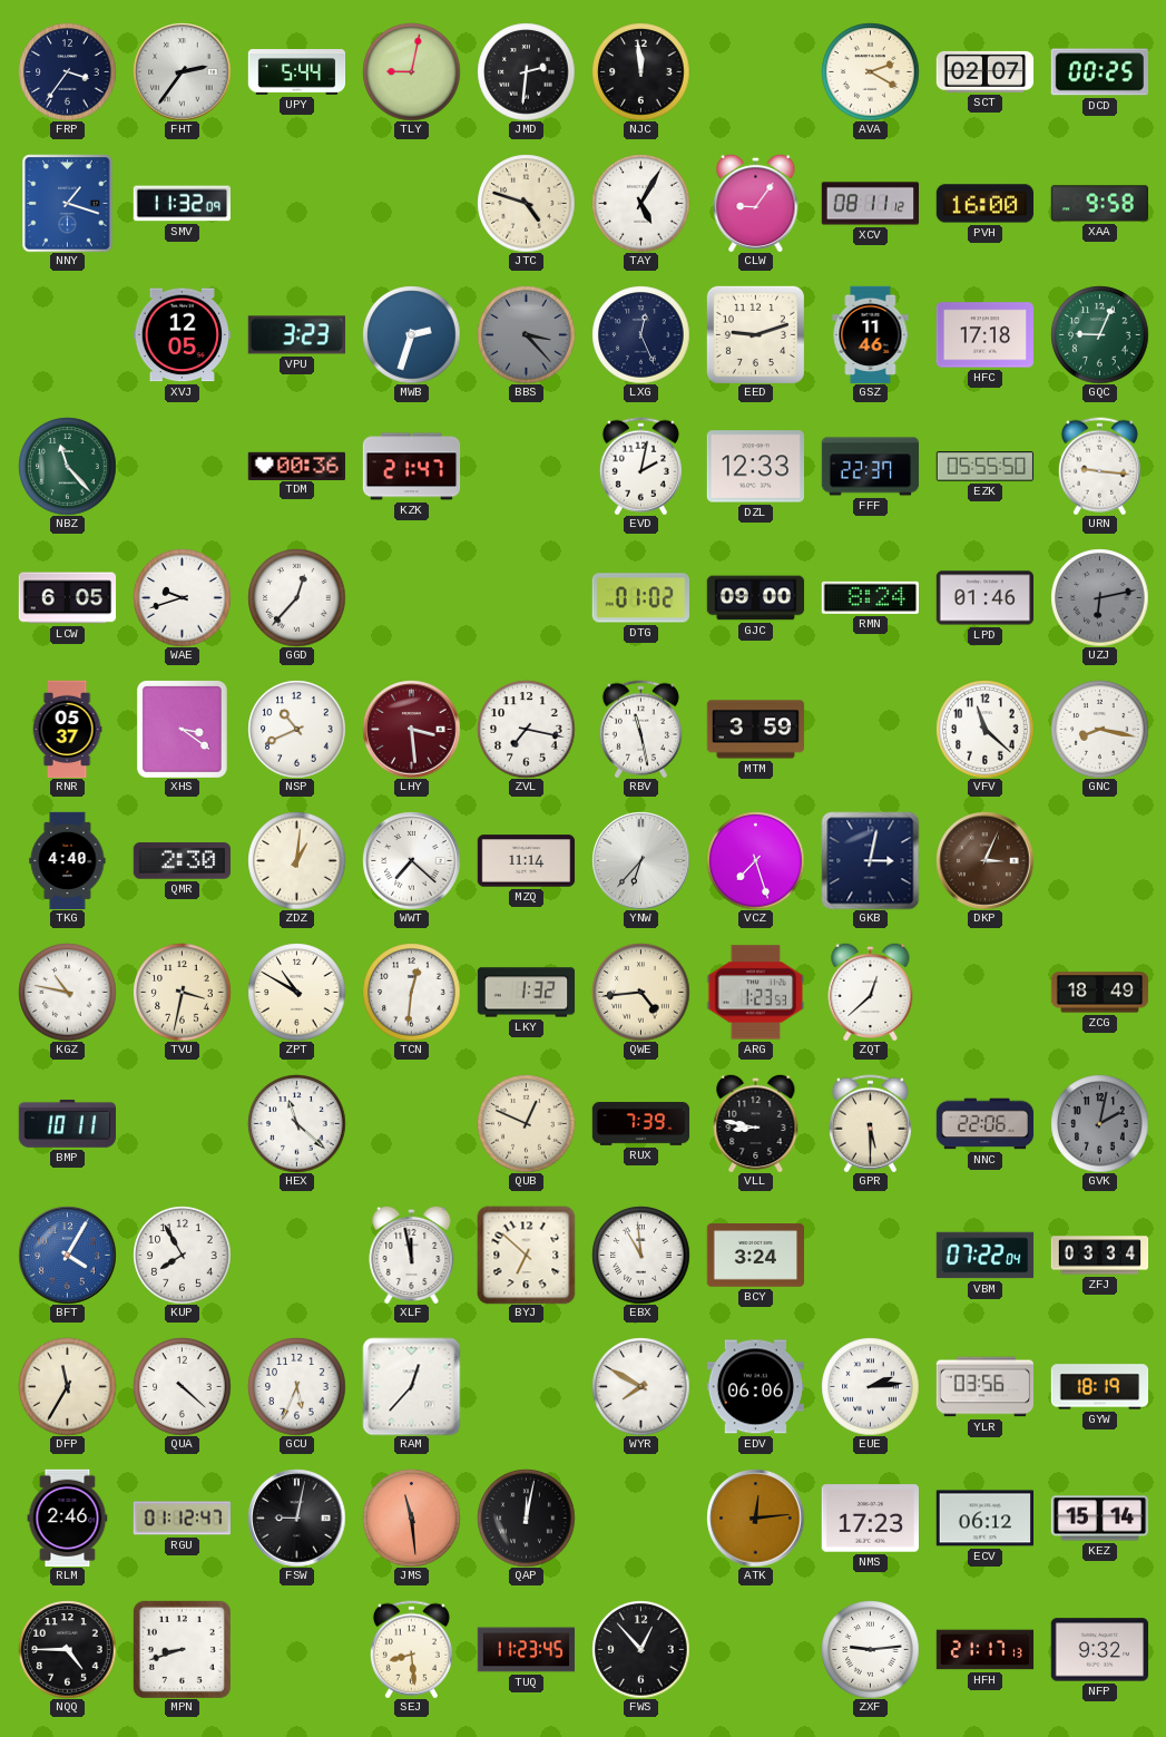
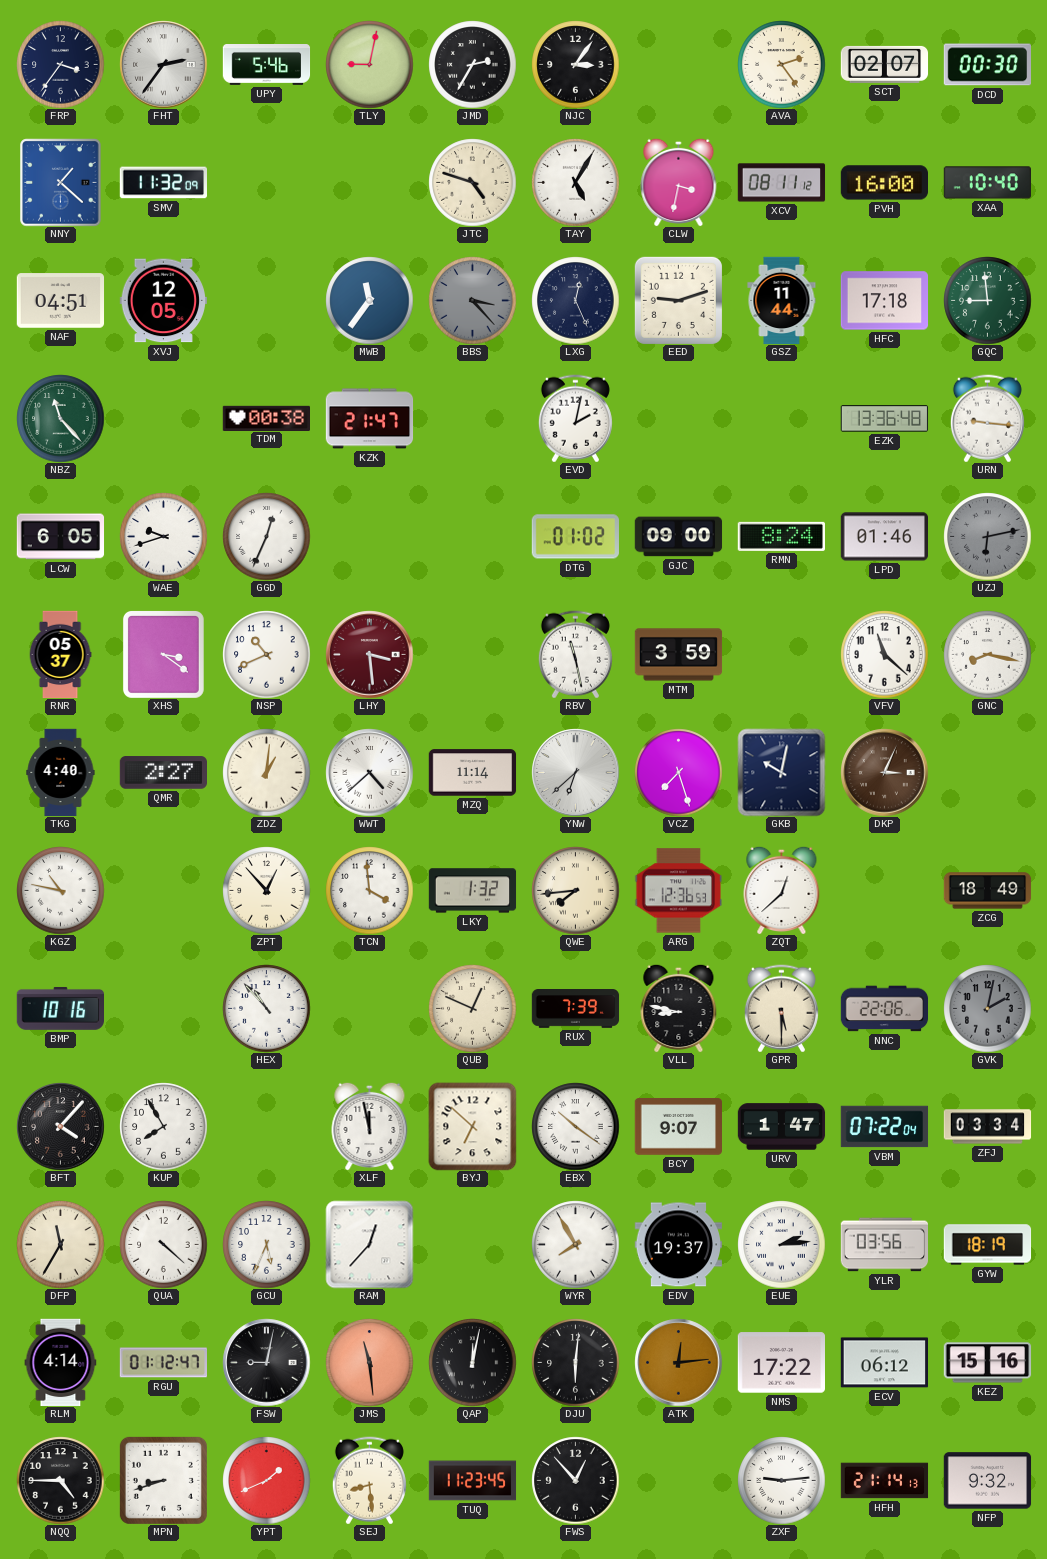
UPY: 5:44 -> 5:46 (266, 65)
JMD: 2:31 -> 2:35 (472, 64)
NJC: 11:59 -> 3:06 (575, 64)
AVA: 2:20 -> 2:24 (781, 64)
DCD: 00:25 -> 00:30 (987, 65)
NNY: 1:18 -> 1:22 (61, 182)
CLW: 9:06 -> 3:32 (679, 182)
XAA: 9:58 -> 10:40 (987, 183)
NAF: none -> 04:51 (60, 301)
VPU: 3:23 -> none (296, 335)
MWB: 2:33 -> 11:36 (369, 300)
GSZ: 11:46 -> 11:44 (782, 300)
GQC: 9:04 -> 8:59 (987, 300)
TDM: 00:36 -> 00:38 (266, 418)
DZL: 12:33 -> none (755, 467)
FFF: 22:37 -> none (870, 467)
EZK: 05:55 -> 13:36 (884, 419)
GGD: 12:37 -> 12:34 (266, 536)
ZVL: 7:17 -> none (526, 729)
QMR: 2:30 -> 2:27 (163, 773)
WWT: 7:22 -> 4:38 (369, 772)
YNW: 6:37 -> 6:38 (575, 772)
GKB: 3:02 -> 10:02 (781, 772)
TVU: 3:32 -> none (182, 992)
ZPT: 10:50 -> 12:53 (266, 890)
TCN: 12:31 -> 3:59 (369, 890)
QWE: 4:44 -> 7:44 (575, 890)
ARG: 1:23 -> 12:36 (678, 891)
BMP: 10:11 -> 10:16 (60, 1008)
HEX: 11:22 -> 10:53 (266, 1008)
BFT: 4:05 -> 4:07 (60, 1126)
BFT dial: blue -> black (60, 1126)
EBX: 10:59 -> 10:21 (575, 1126)
BCY: 3:24 -> 9:07 (678, 1127)
URV: none -> 1:47 (781, 1127)
WYR: 7:50 -> 7:55 (575, 1244)
EDV: 06:06 -> 19:37 (678, 1245)
RLM: 2:46 -> 4:14 (61, 1362)
DJU: none -> 6:01 (575, 1362)
NMS: 17:23 -> 17:22 (781, 1363)
KEZ: 15:14 -> 15:16 (987, 1363)
YPT: none -> 1:41 (266, 1480)
HFH: 21:17 -> 21:14 (884, 1481)
